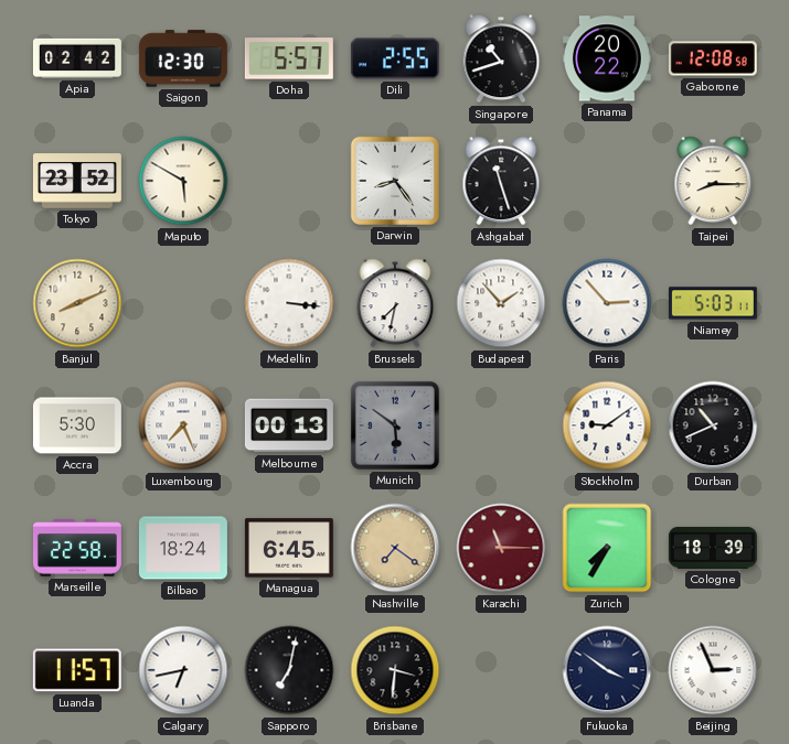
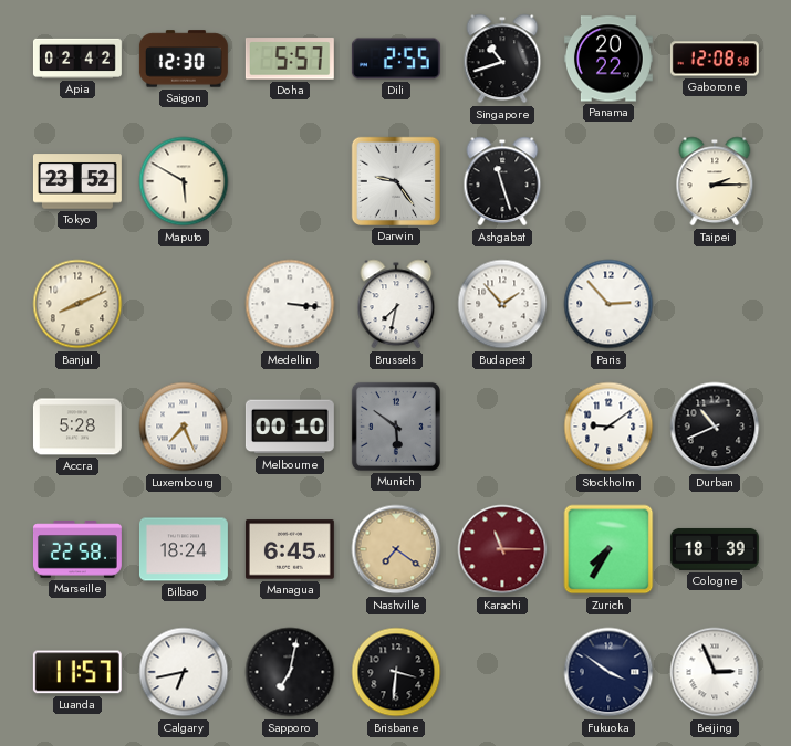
Darwin: 8:24 -> 9:24 (396, 181)
Taipei: 8:15 -> 2:15 (715, 181)
Niamey: 5:03 -> none (713, 303)
Accra: 5:30 -> 5:28 (77, 427)
Melbourne: 00:13 -> 00:10 (290, 427)
